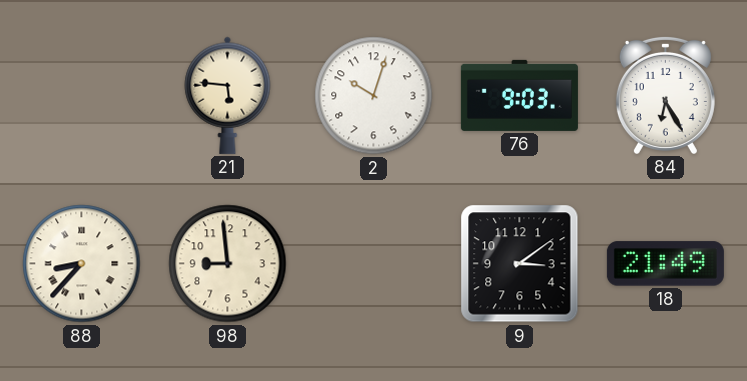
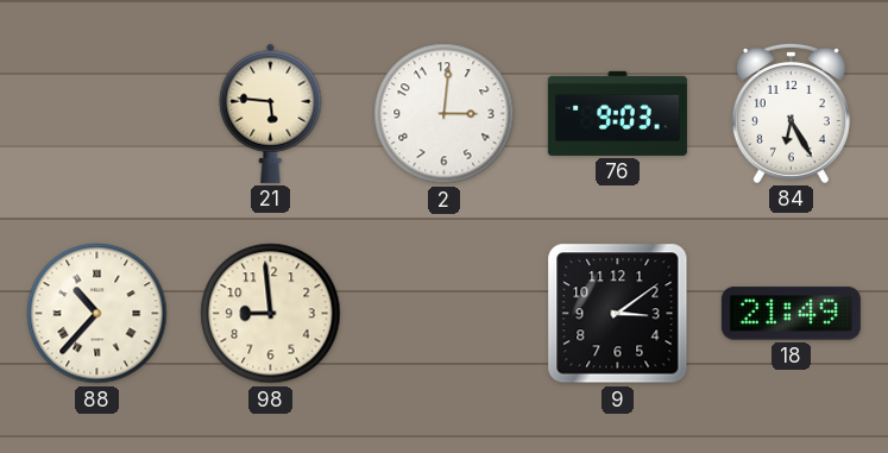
2: 10:03 -> 3:01 (445, 114)
88: 8:37 -> 10:37 (97, 314)
